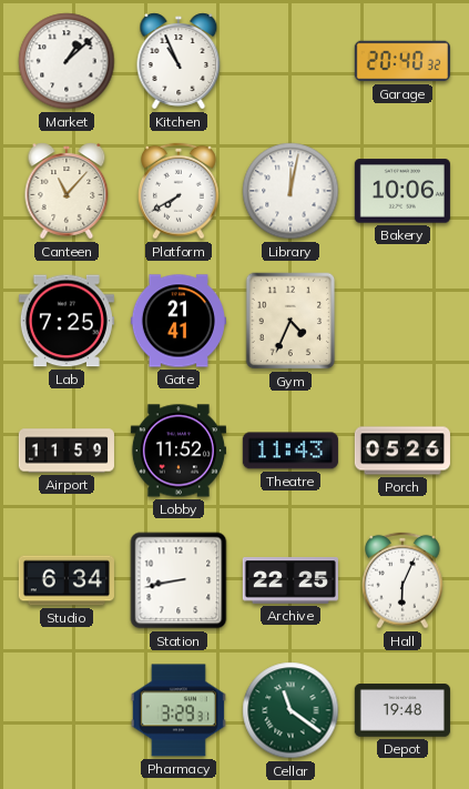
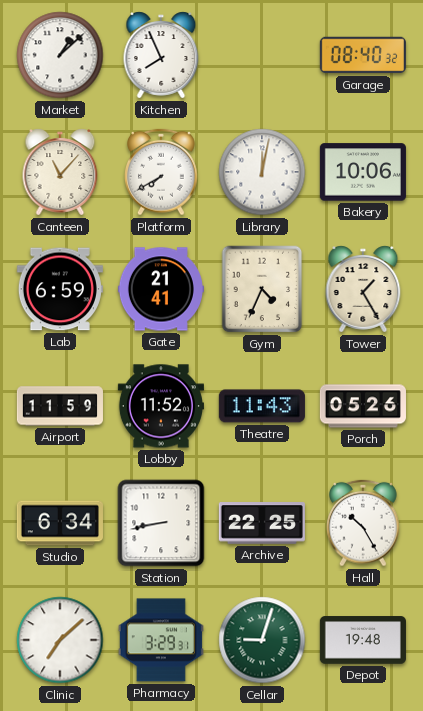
Kitchen: 10:56 -> 7:56 (161, 55)
Garage: 20:40 -> 08:40 (363, 55)
Lab: 7:25 -> 6:59 (60, 289)
Tower: none -> 1:25 (363, 289)
Hall: 6:04 -> 10:25 (364, 523)
Clinic: none -> 7:08 (60, 640)
Cellar: 11:21 -> 9:03 (262, 640)
